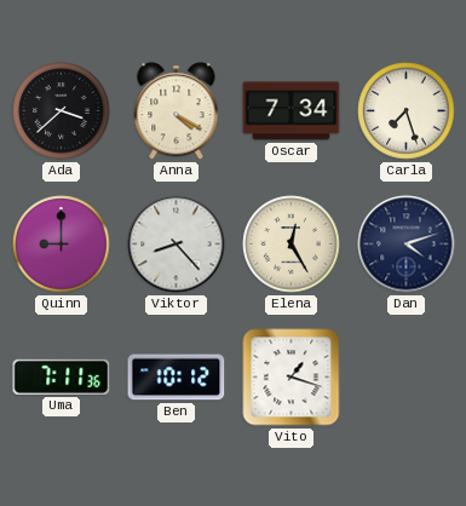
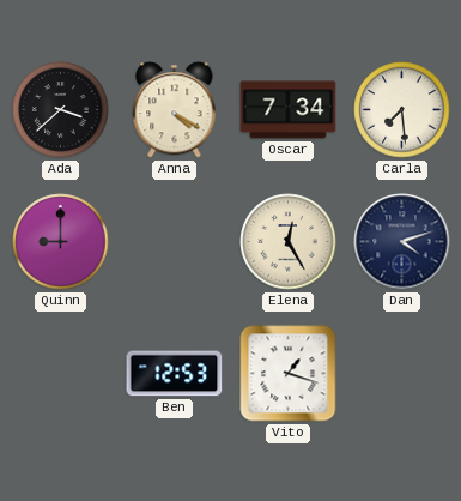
Carla: 7:27 -> 7:29 (402, 110)
Viktor: 8:23 -> none (177, 245)
Uma: 7:11 -> none (62, 376)
Ben: 10:12 -> 12:53 (175, 374)
